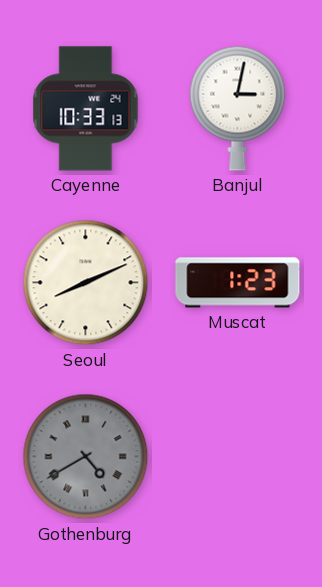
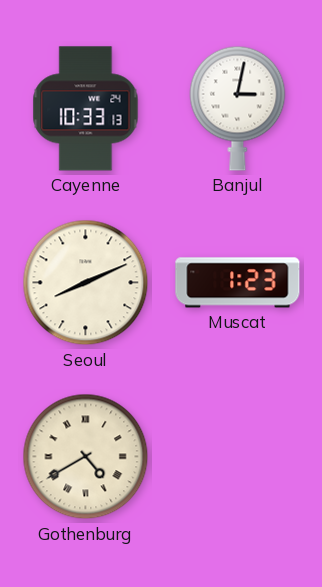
Gothenburg dial: grey -> cream (86, 457)
